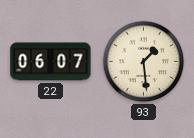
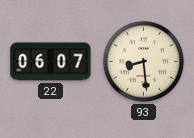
93: 1:29 -> 8:29 (144, 62)
